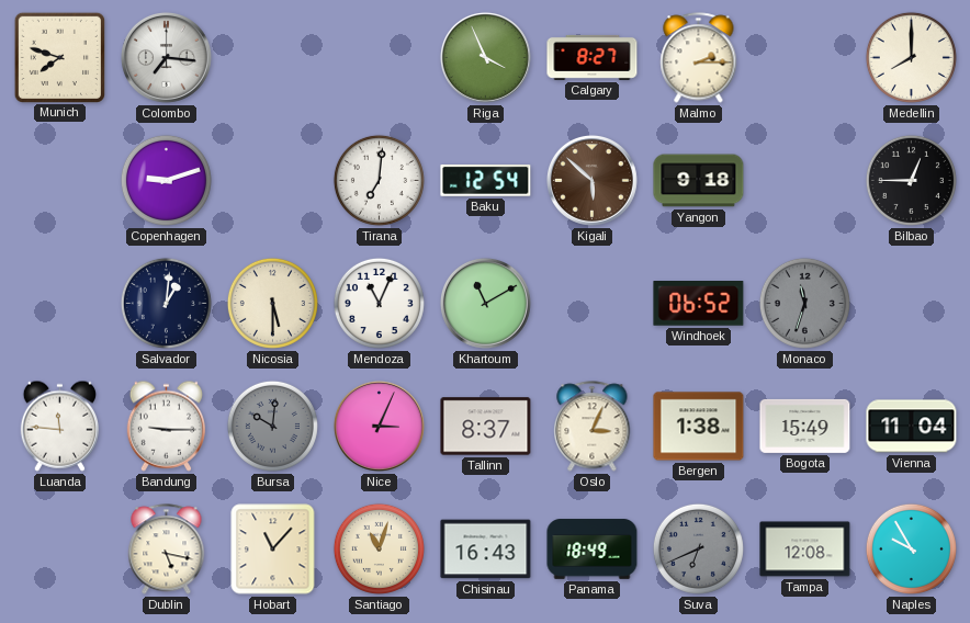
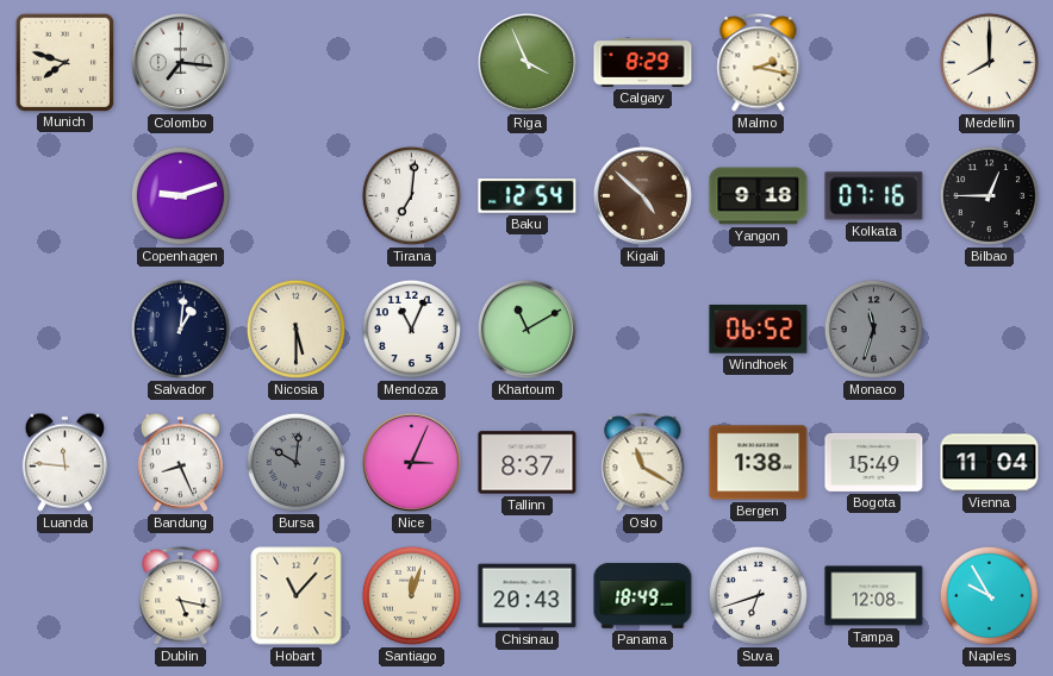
Calgary: 8:27 -> 8:29 (643, 62)
Malmo: 2:15 -> 2:17 (759, 63)
Kigali: 5:52 -> 4:52 (642, 195)
Kolkata: none -> 07:16 (874, 196)
Bandung: 9:15 -> 8:26 (180, 462)
Oslo: 3:04 -> 11:20 (643, 463)
Santiago: 11:03 -> 12:03 (411, 595)
Chisinau: 16:43 -> 20:43 (528, 596)
Suva: 6:41 -> 6:42 (758, 595)
Suva dial: grey -> white (758, 595)
